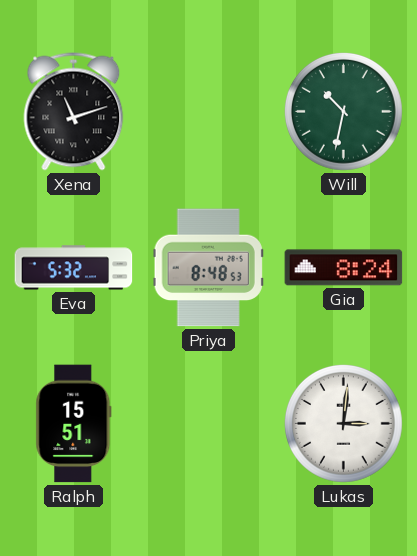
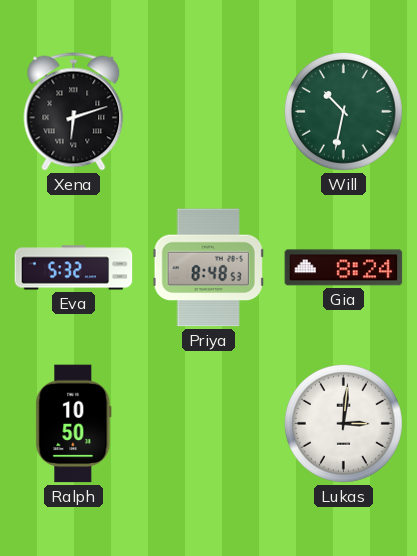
Xena: 11:12 -> 6:12 (74, 112)
Ralph: 15:51 -> 10:50 (74, 424)
